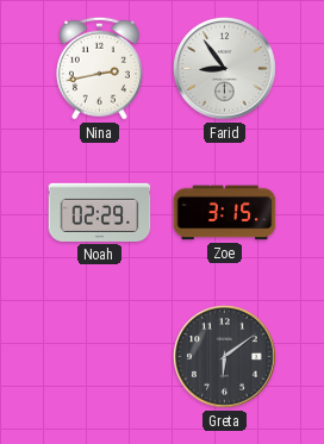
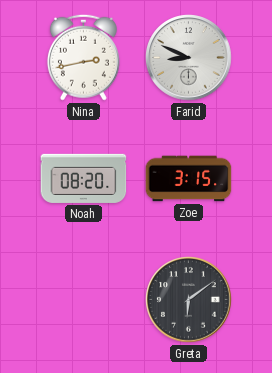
Farid: 8:54 -> 8:49 (189, 58)
Noah: 02:29 -> 08:20 (84, 178)
